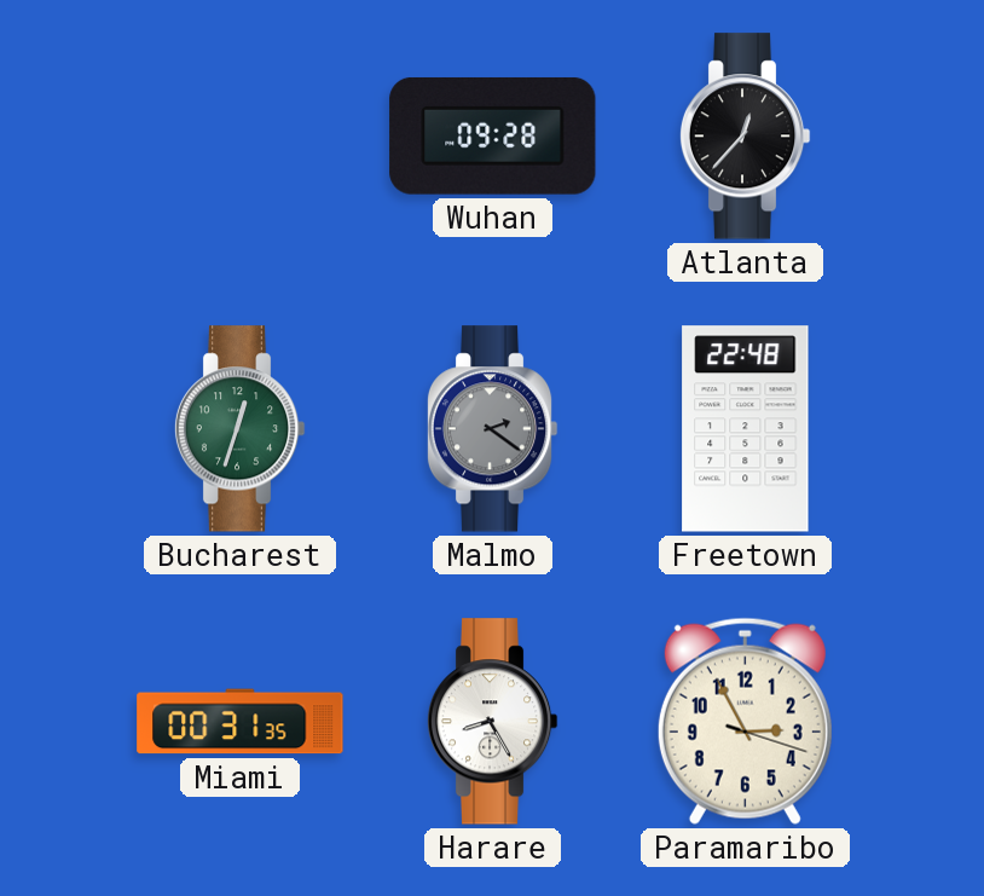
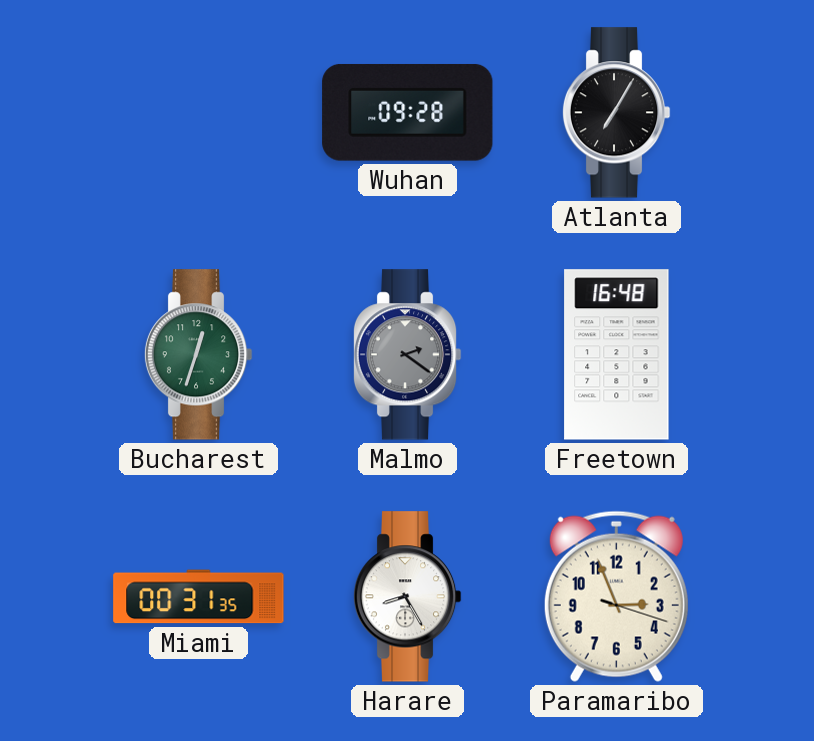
Atlanta: 12:37 -> 7:05 (616, 113)
Freetown: 22:48 -> 16:48 (617, 355)
Paramaribo: 2:55 -> 2:56 (616, 596)
